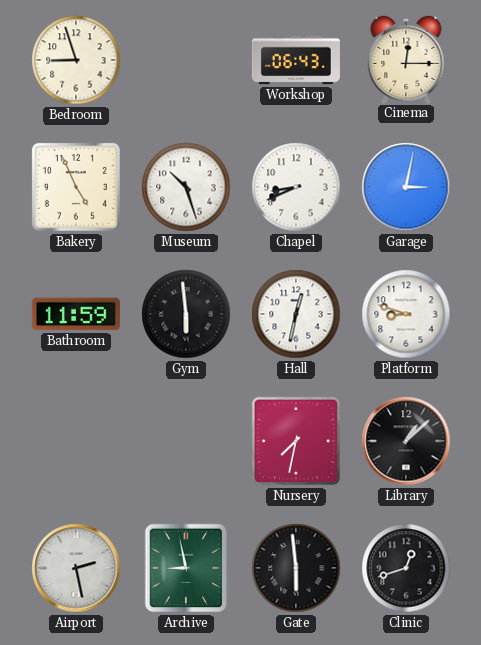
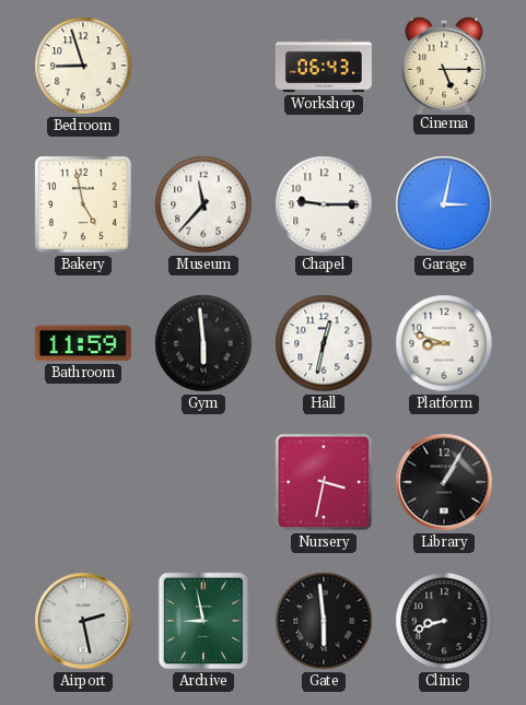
Cinema: 12:15 -> 5:15 (444, 64)
Bakery: 4:56 -> 4:58 (83, 204)
Museum: 10:27 -> 11:37 (203, 204)
Chapel: 8:41 -> 9:15 (324, 204)
Nursery: 7:32 -> 3:32 (324, 482)
Library: 1:08 -> 1:05 (444, 482)
Clinic: 12:42 -> 8:42 (444, 621)
